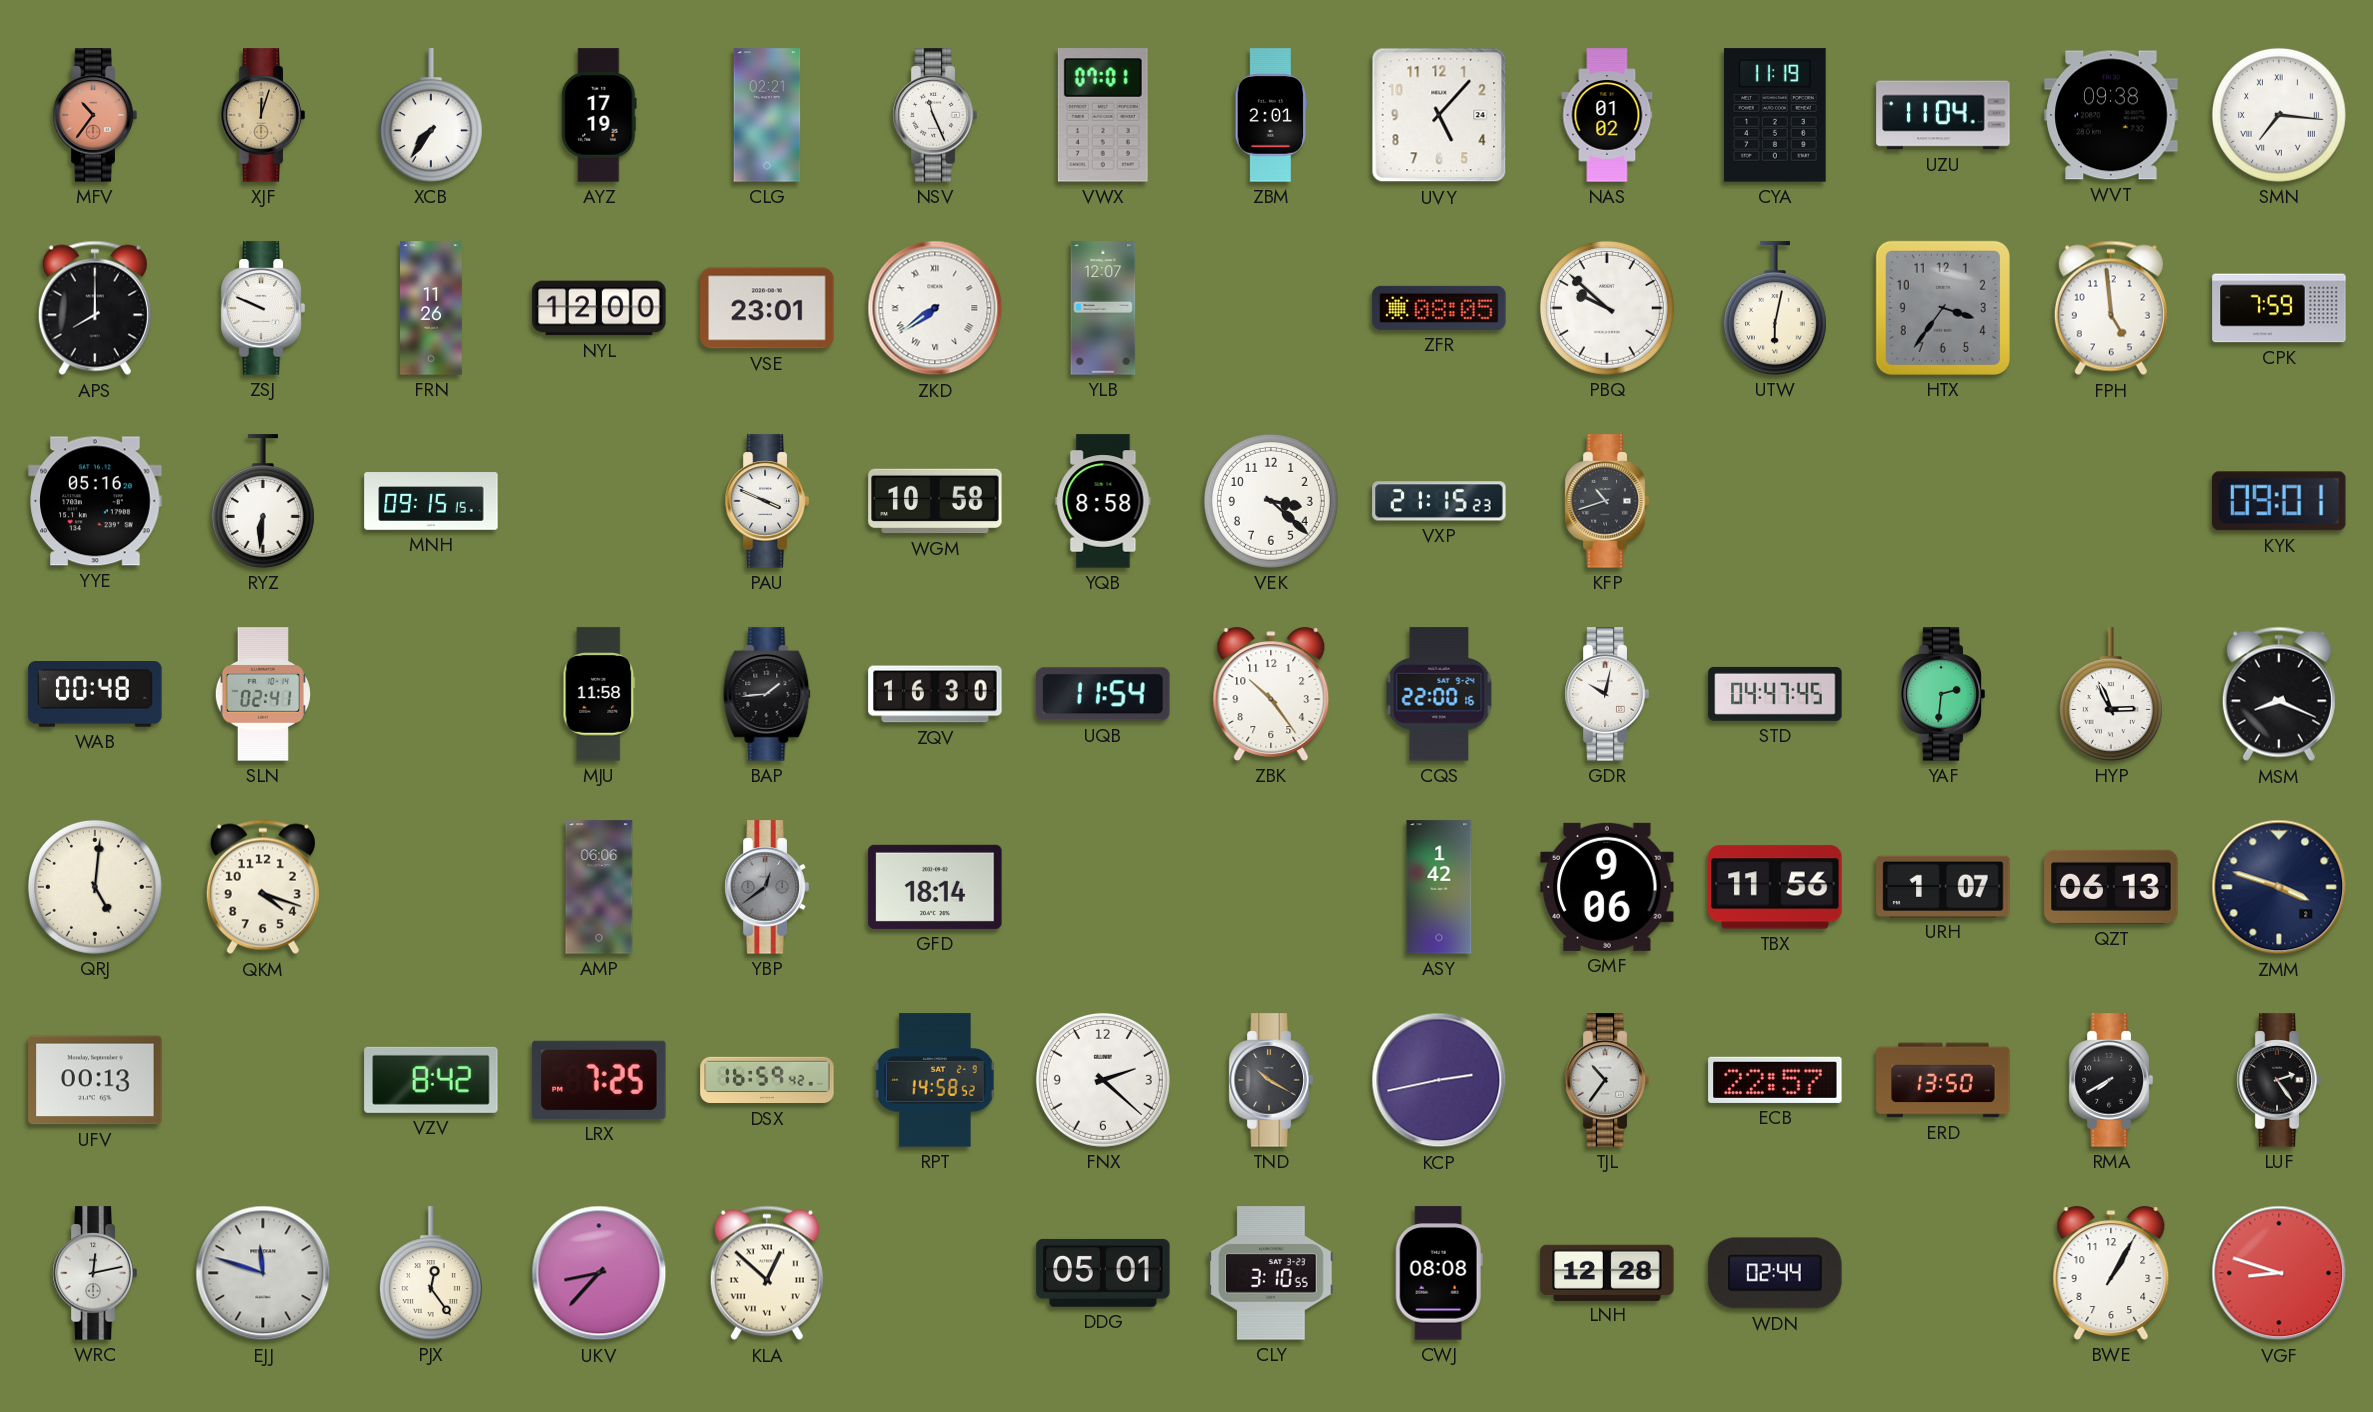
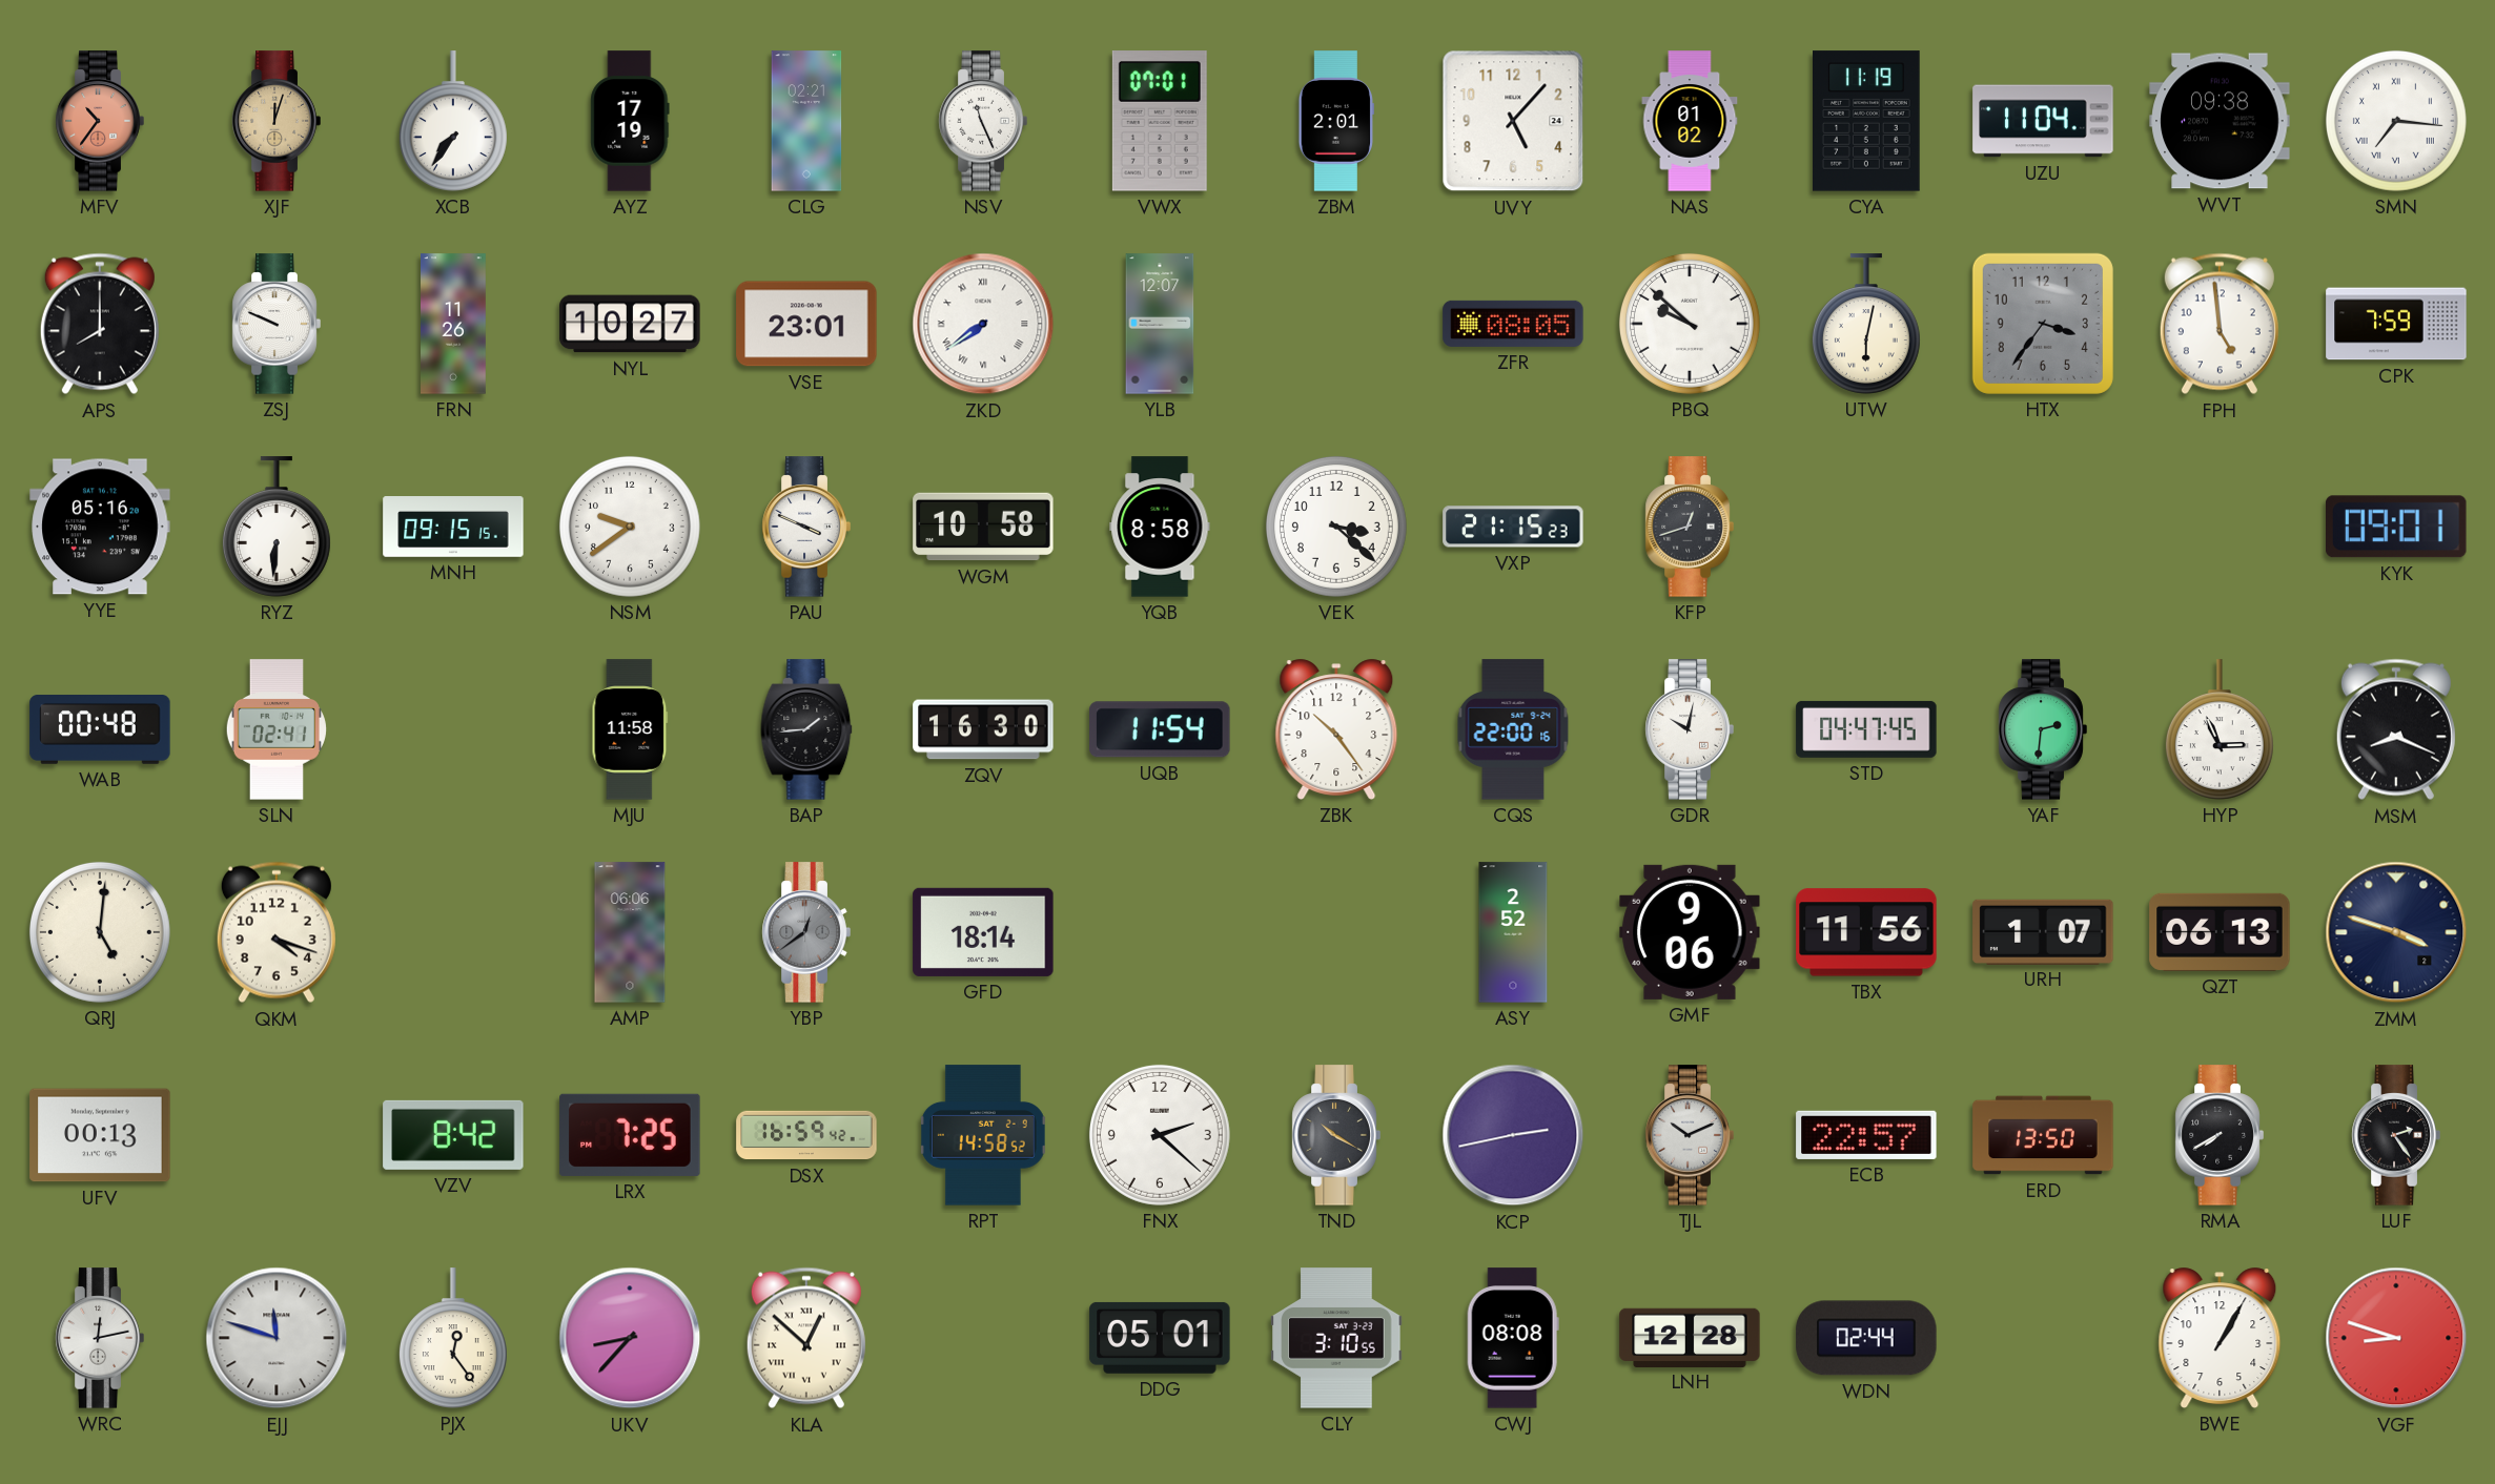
NYL: 12:00 -> 10:27 (630, 324)
NSM: none -> 9:39 (630, 527)
KFP: 10:42 -> 12:42 (1690, 527)
ASY: 1:42 -> 2:52 (1513, 932)
TJL: 10:36 -> 10:11 (1690, 1135)
